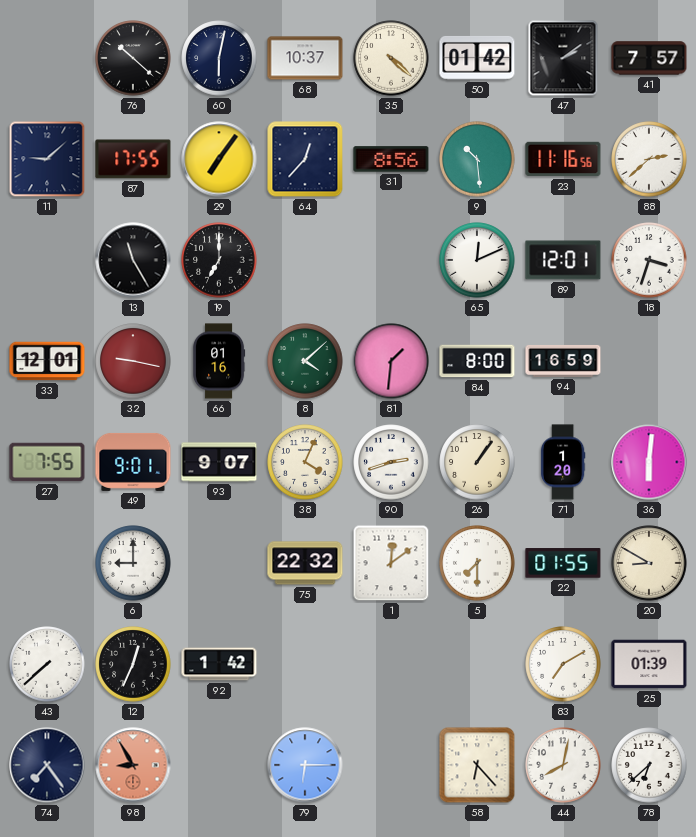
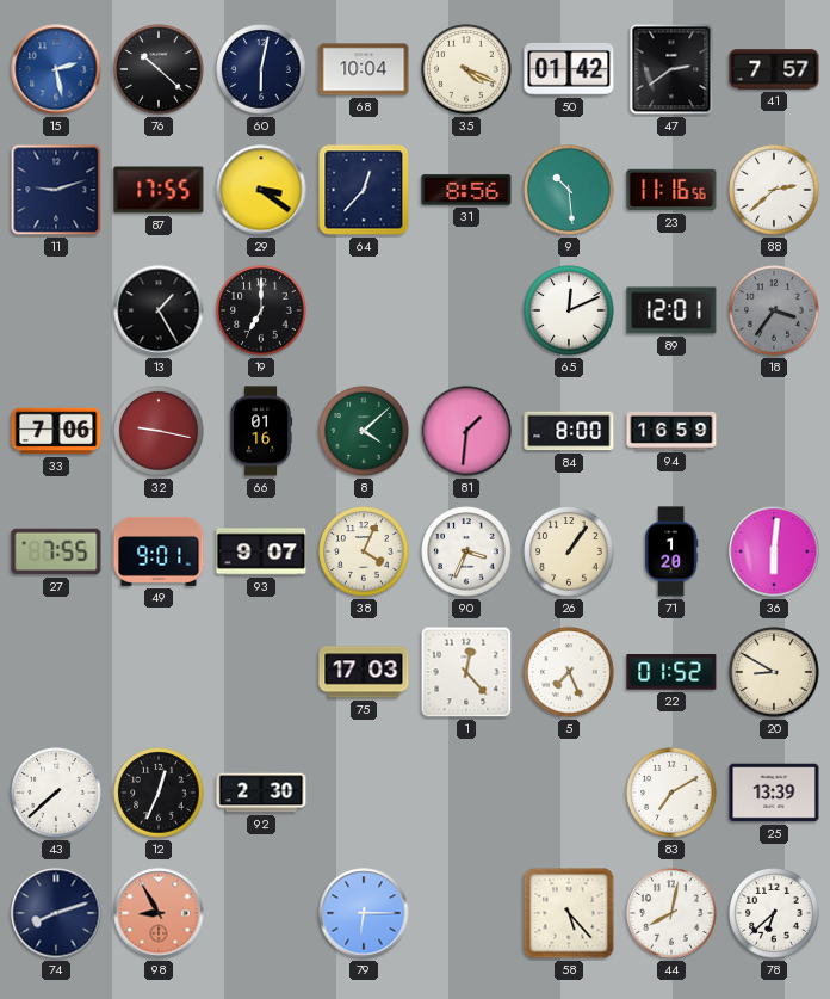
15: none -> 2:28 (56, 69)
68: 10:37 -> 10:04 (364, 69)
35: 4:22 -> 4:19 (466, 69)
47: 2:09 -> 2:39 (671, 69)
11: 9:08 -> 9:12 (56, 190)
29: 7:06 -> 3:21 (261, 190)
13: 11:25 -> 1:25 (159, 310)
18: 3:33 -> 3:36 (774, 310)
18 dial: white -> grey (774, 310)
33: 12:01 -> 7:06 (56, 431)
90: 2:42 -> 3:34 (466, 551)
6: 9:00 -> none (133, 563)
75: 22:32 -> 17:03 (364, 672)
1: 12:09 -> 12:23 (466, 672)
5: 7:30 -> 7:26 (569, 672)
22: 01:55 -> 01:52 (671, 672)
92: 1:42 -> 2:30 (261, 793)
25: 01:39 -> 13:39 (774, 793)
74: 7:24 -> 8:12 (56, 913)
58: 6:23 -> 5:23 (569, 913)
